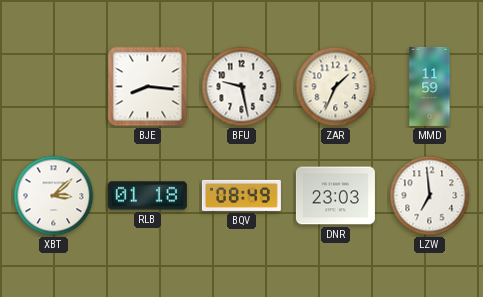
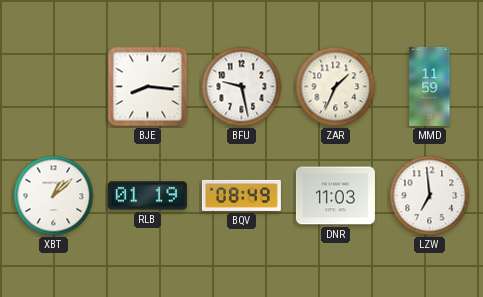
XBT: 3:08 -> 1:08 (54, 196)
RLB: 01:18 -> 01:19 (147, 196)
DNR: 23:03 -> 11:03 (335, 196)
